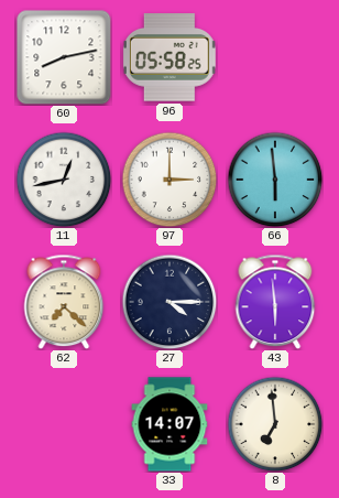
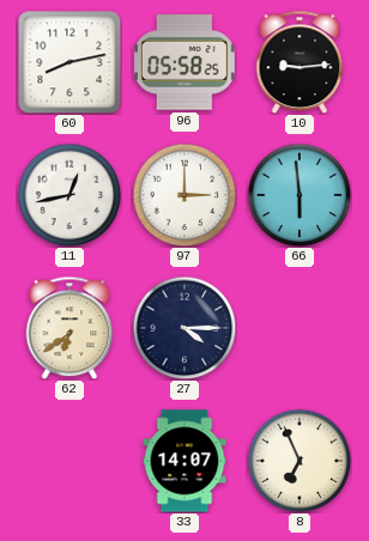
10: none -> 9:14 (300, 62)
62: 7:22 -> 6:39 (69, 328)
43: 5:59 -> none (275, 302)
8: 6:59 -> 6:56 (300, 461)
